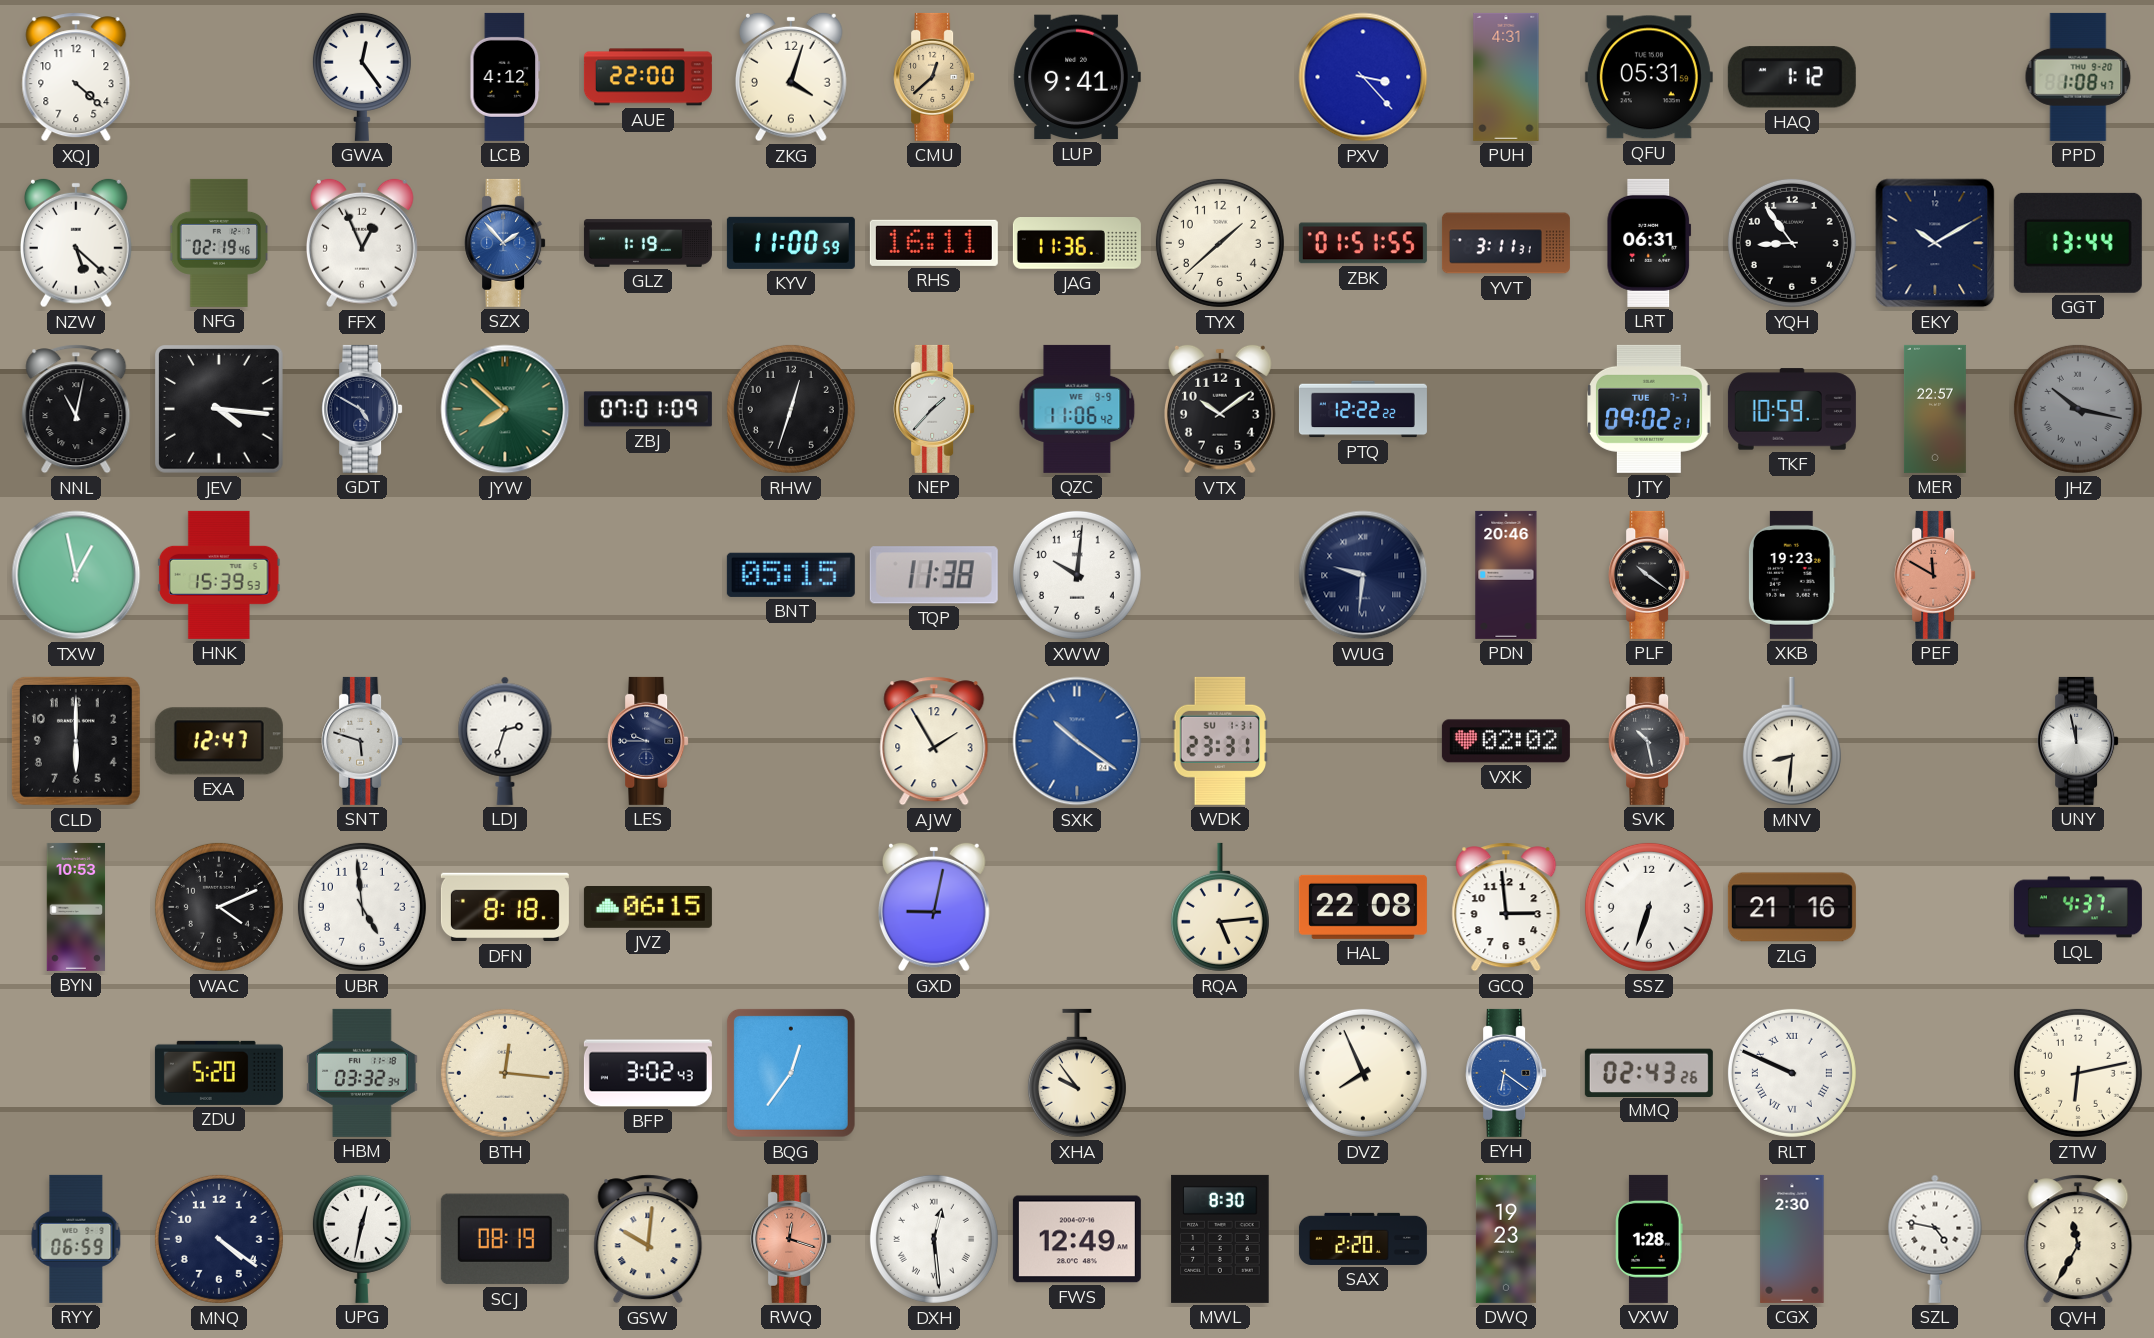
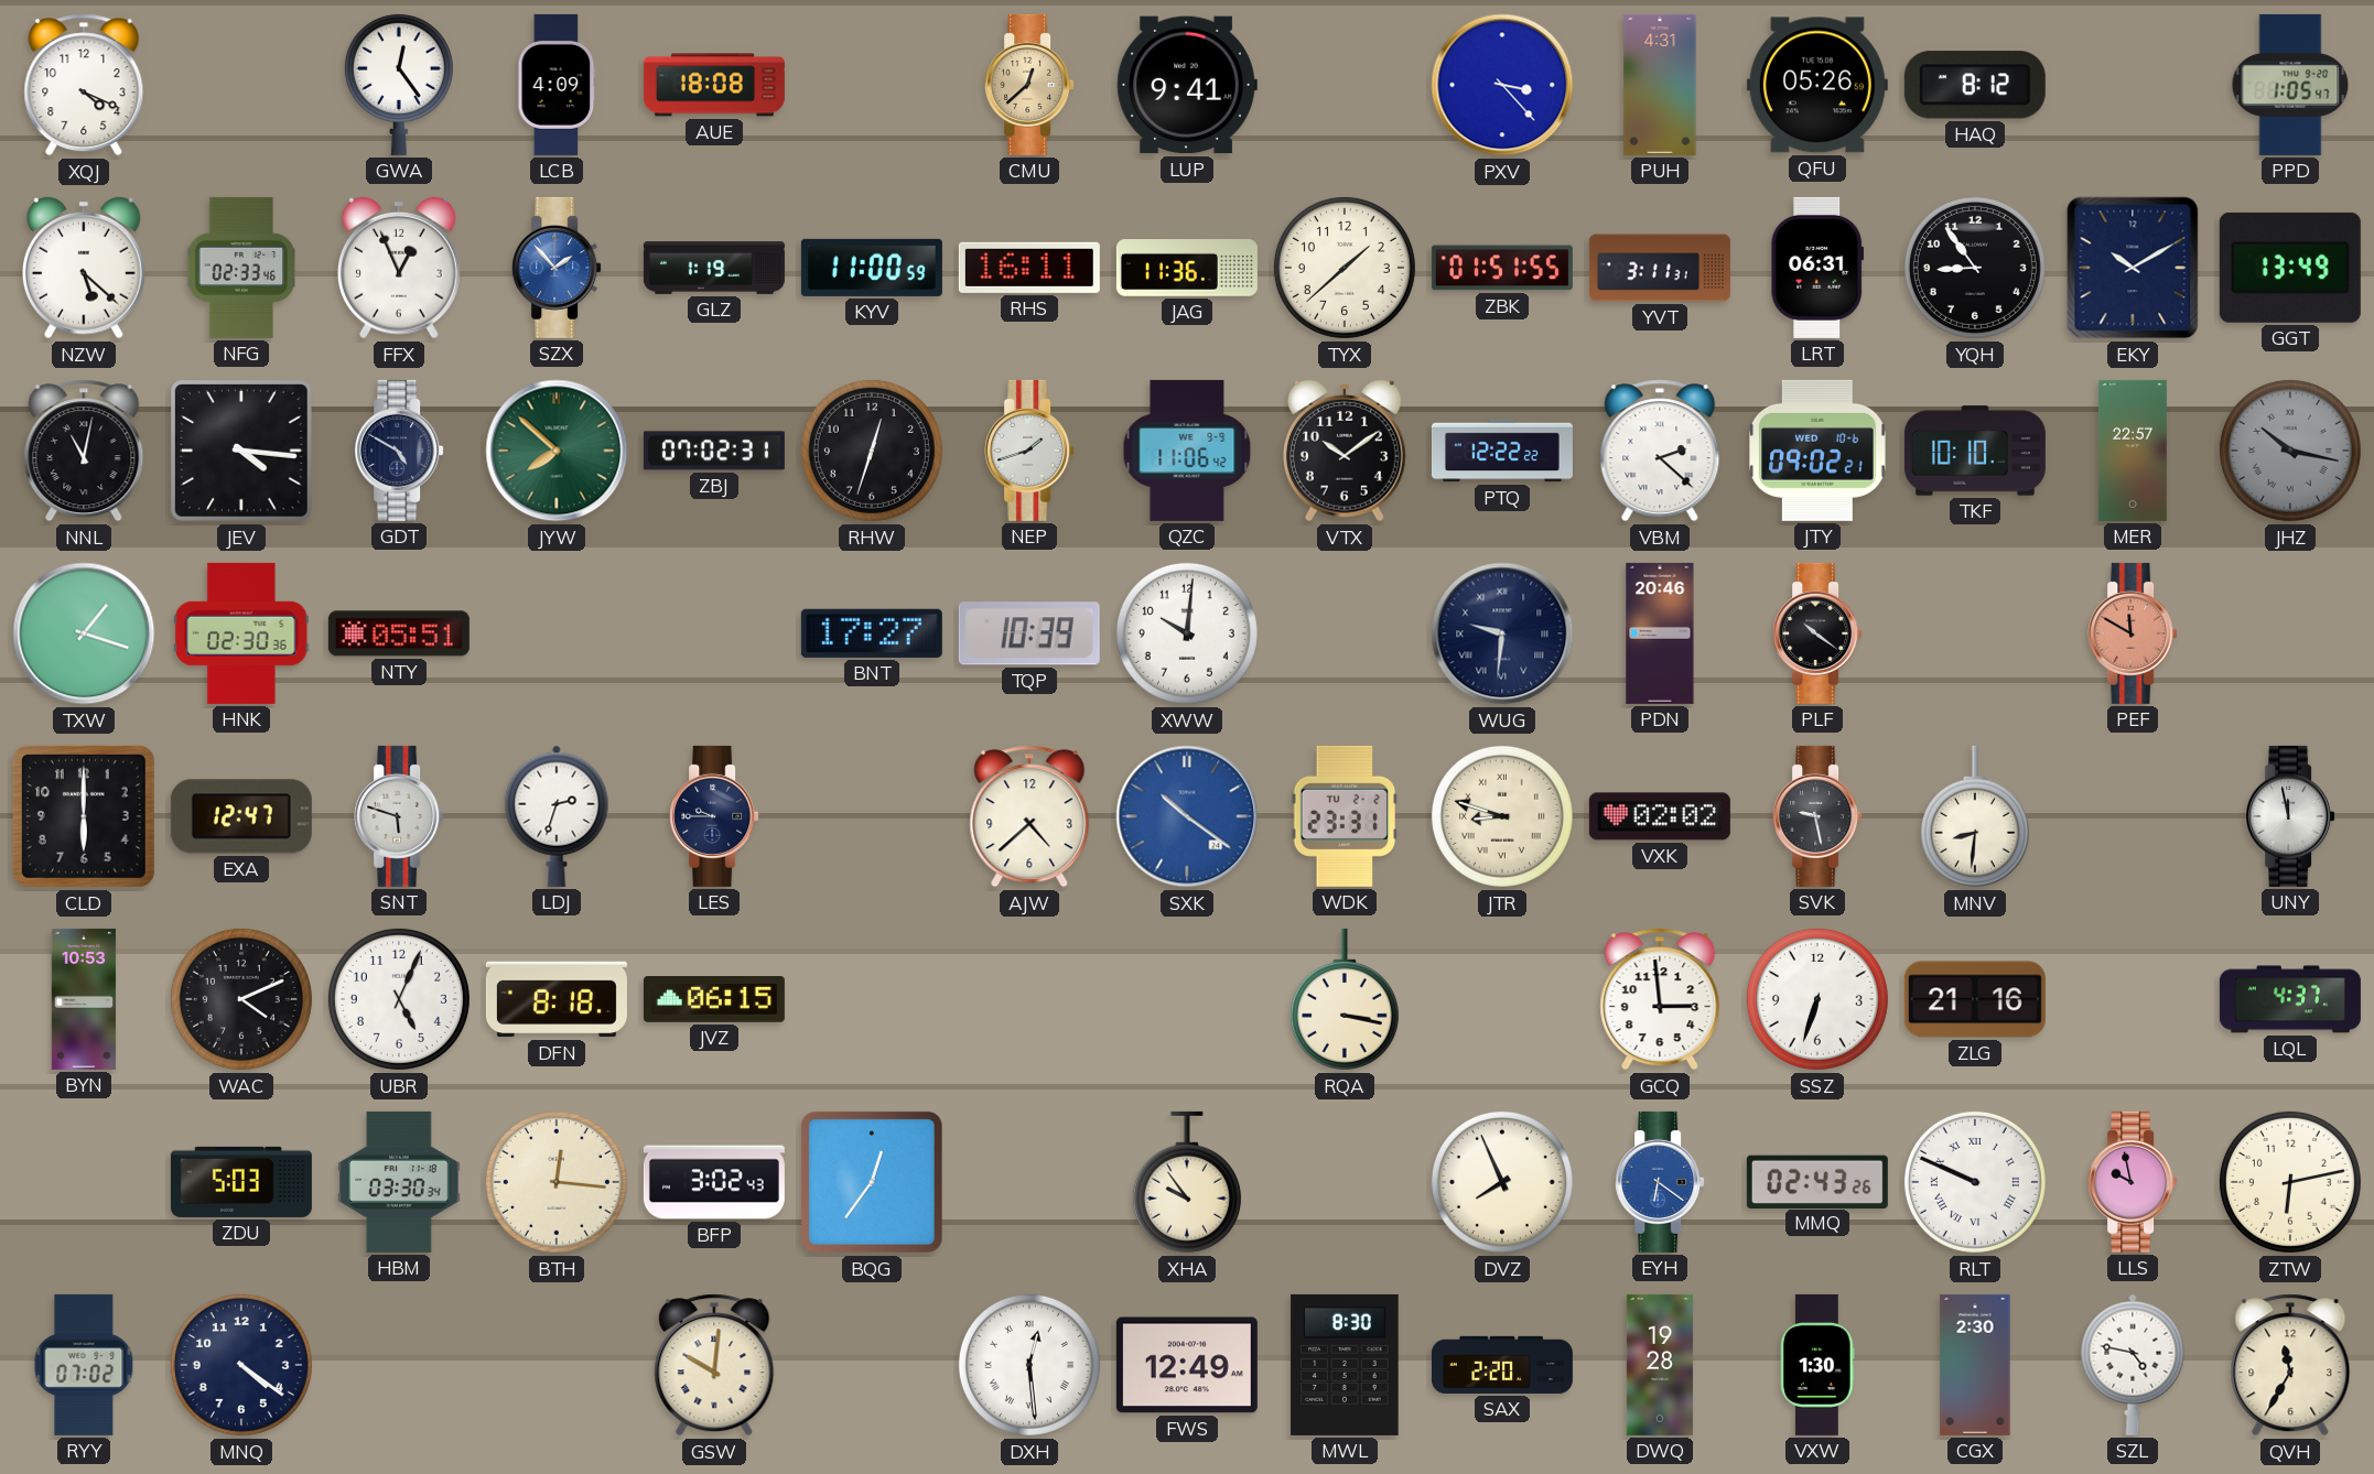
XQJ: 4:22 -> 4:19 (84, 85)
LCB: 4:12 -> 4:09 (557, 85)
AUE: 22:00 -> 18:08 (714, 85)
ZKG: 4:03 -> none (792, 77)
QFU: 05:31 -> 05:26 (1817, 85)
HAQ: 1:12 -> 8:12 (1975, 85)
PPD: 1:08 -> 1:05 (2290, 85)
NFG: 02:19 -> 02:33 (241, 268)
GGT: 13:44 -> 13:49 (2290, 268)
ZBJ: 07:01 -> 07:02 (714, 451)
NEP: 1:37 -> 1:42 (1029, 451)
VBM: none -> 2:22 (1660, 451)
JTY date: TUE 7-7 -> WED 10-6 (1817, 451)
TKF: 10:59 -> 10:10 (1975, 451)
TXW: 12:58 -> 1:18 (84, 633)
HNK: 15:39 -> 02:30 (241, 633)
NTY: none -> 05:51 (399, 633)
BNT: 05:15 -> 17:27 (872, 633)
TQP: 11:38 -> 10:39 (1029, 633)
XKB: 19:23 -> none (1792, 575)
AJW: 1:55 -> 4:38 (1029, 816)
WDK date: SU 1-31 -> TU 2-2 (1345, 816)
JTR: none -> 8:48 (1502, 816)
SVK: 10:28 -> 9:28 (1817, 816)
UBR: 4:59 -> 5:04 (399, 999)
GXD: 9:02 -> none (935, 907)
RQA: 5:14 -> 3:17 (1345, 999)
HAL: 22:08 -> none (1363, 907)
ZDU: 5:20 -> 5:03 (241, 1182)
HBM: 03:32 -> 03:30 (399, 1182)
LLS: none -> 9:58 (2133, 1182)
RYY: 06:59 -> 07:02 (84, 1365)
UPG: 12:32 -> none (362, 1238)
SCJ: 08:19 -> none (505, 1239)
RWQ: 12:18 -> none (791, 1239)
DWQ: 19:23 -> 19:28 (1660, 1365)
VXW: 1:28 -> 1:30 (1817, 1365)
